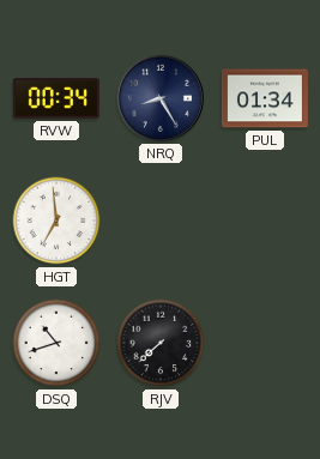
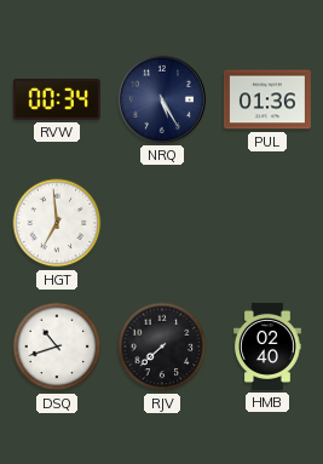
NRQ: 8:25 -> 5:25 (162, 99)
PUL: 01:34 -> 01:36 (267, 99)
HMB: none -> 02:40 (269, 346)
